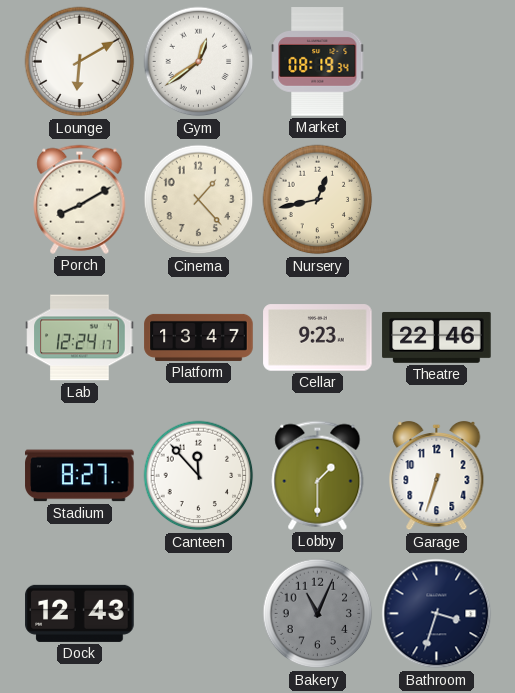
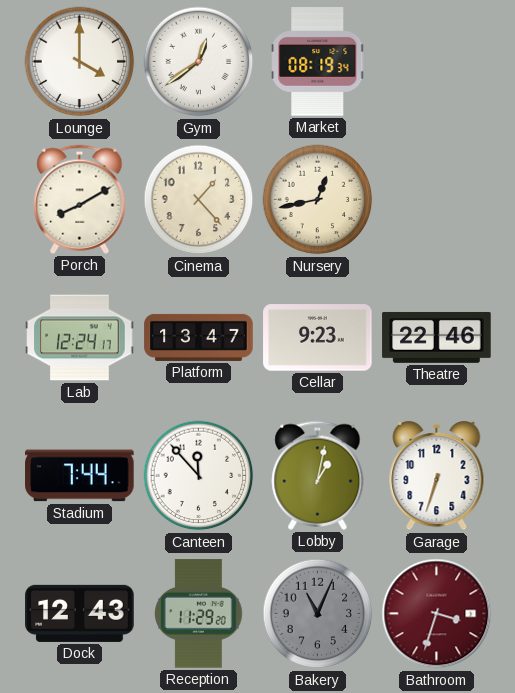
Lounge: 6:10 -> 4:00 (80, 62)
Stadium: 8:27 -> 7:44 (80, 476)
Lobby: 1:30 -> 1:02 (318, 475)
Reception: none -> 11:29 (199, 614)
Bathroom dial: navy -> burgundy (437, 614)
